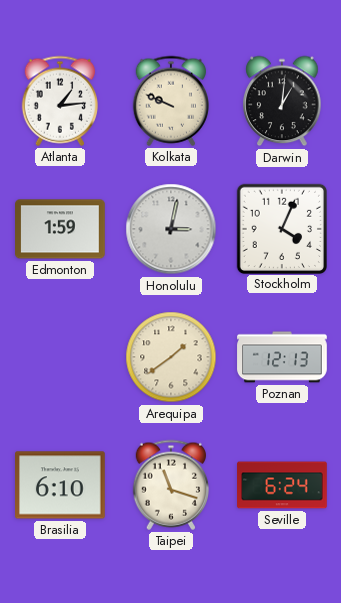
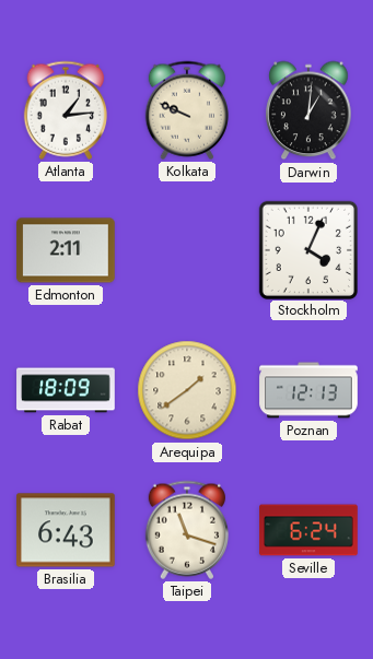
Edmonton: 1:59 -> 2:11 (66, 250)
Honolulu: 3:02 -> none (171, 229)
Rabat: none -> 18:09 (66, 390)
Brasilia: 6:10 -> 6:43 (67, 530)
